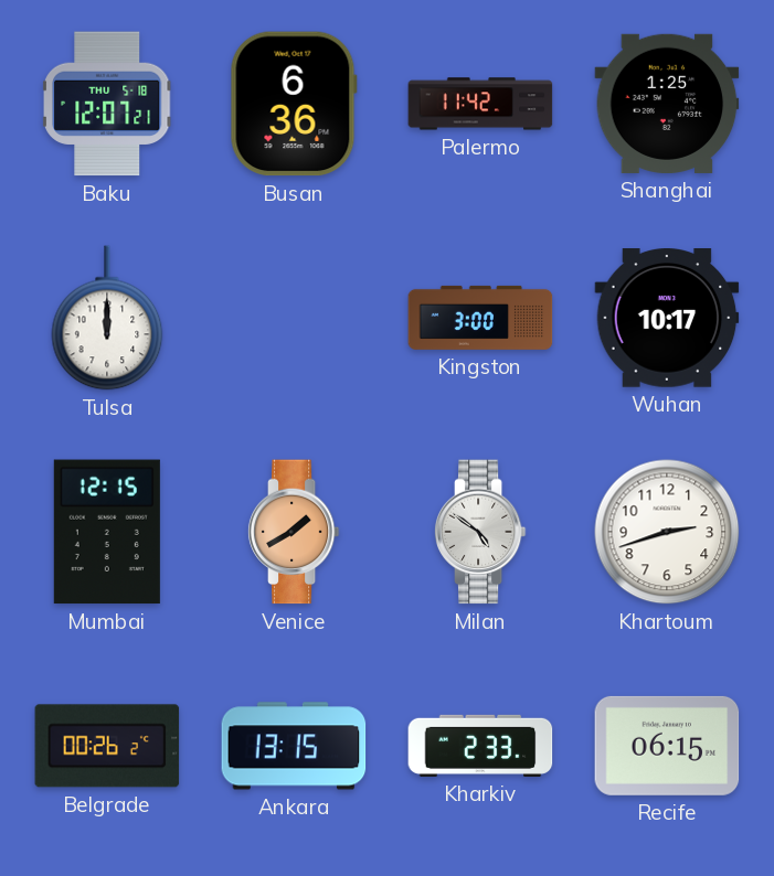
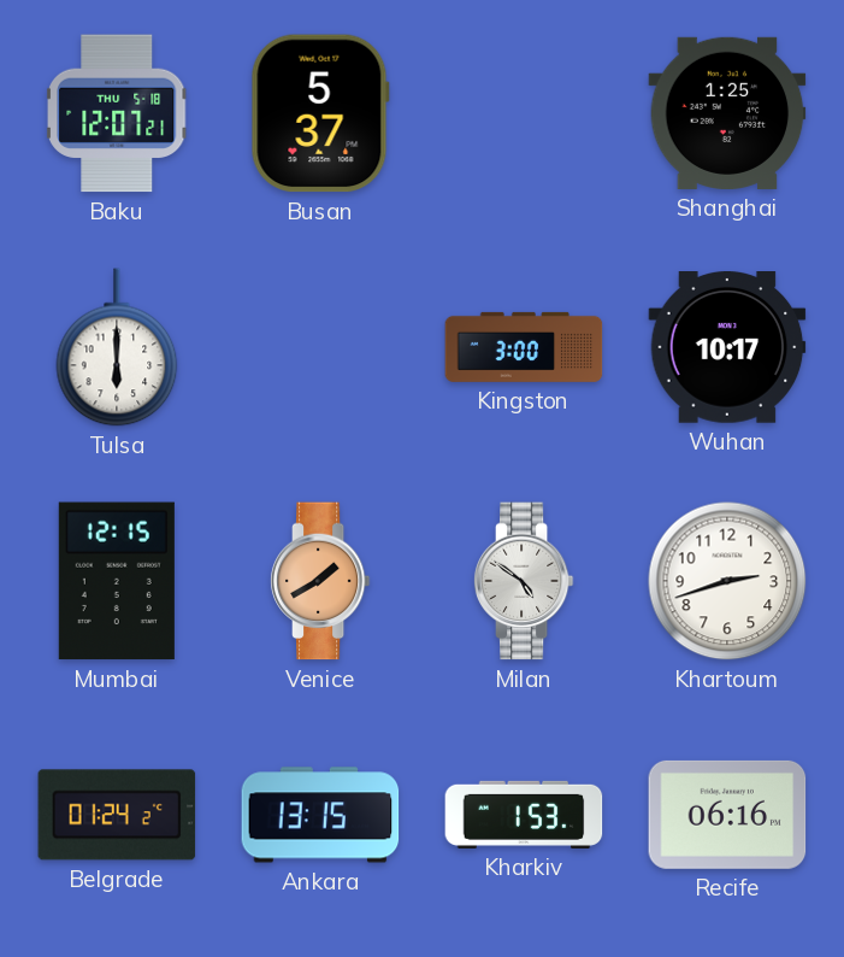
Busan: 6:36 -> 5:37 (320, 113)
Palermo: 11:42 -> none (480, 104)
Tulsa: 12:00 -> 6:00 (117, 347)
Belgrade: 00:26 -> 01:24 (117, 815)
Kharkiv: 2:33 -> 1:53 (524, 815)
Recife: 06:15 -> 06:16 (727, 815)
